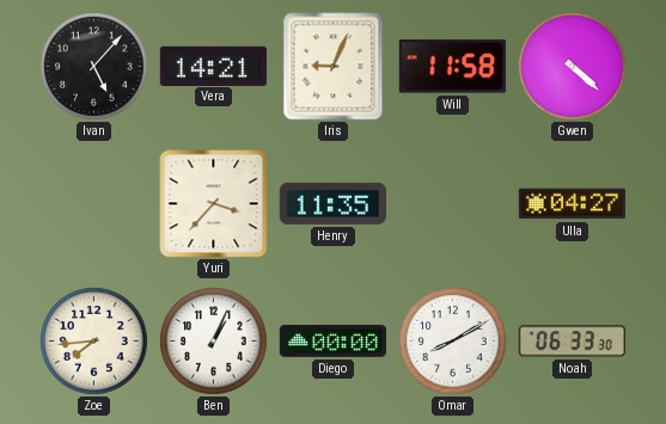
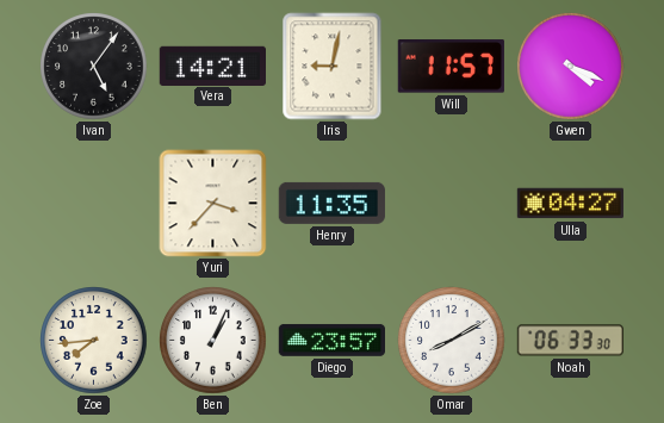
Ivan: 5:07 -> 5:06 (94, 67)
Iris: 9:04 -> 9:02 (333, 67)
Will: 11:58 -> 11:57 (451, 67)
Gwen: 4:22 -> 4:19 (571, 67)
Diego: 00:00 -> 23:57 (331, 340)
